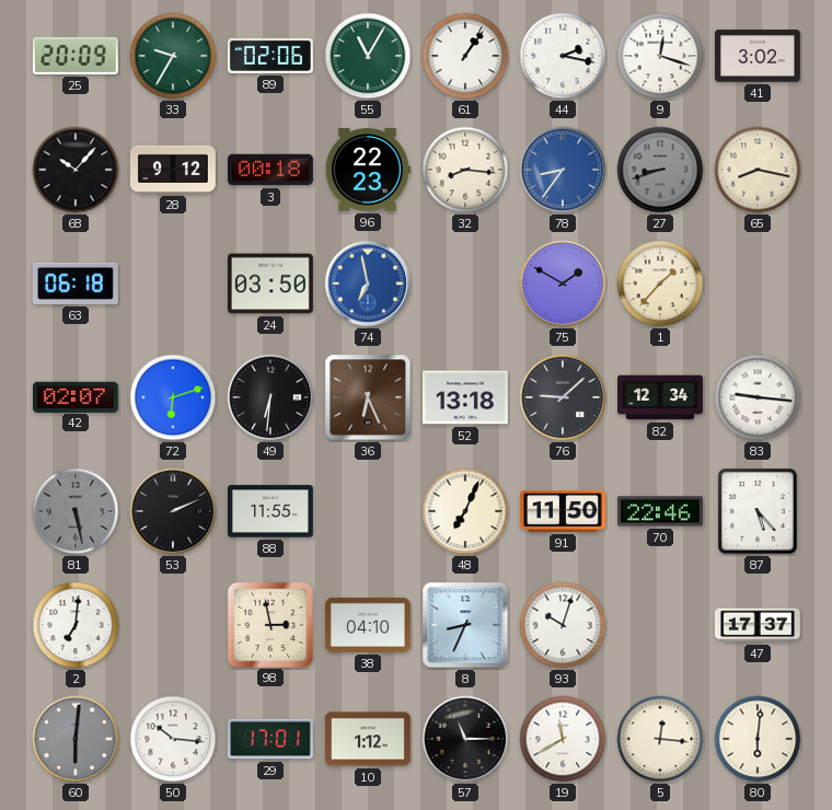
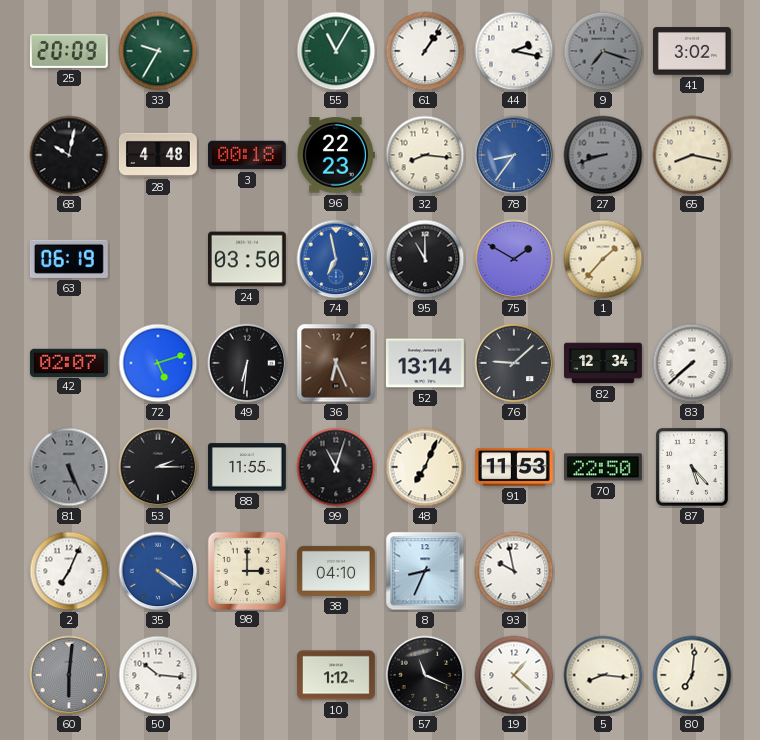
89: 02:06 -> none (270, 56)
9: 12:18 -> 7:18 (603, 51)
9 dial: white -> grey (603, 51)
68: 10:07 -> 10:02 (69, 155)
28: 9:12 -> 4:48 (158, 155)
63: 06:18 -> 06:19 (69, 259)
95: none -> 11:00 (425, 259)
72: 6:12 -> 5:12 (158, 363)
52: 13:18 -> 13:14 (425, 363)
83: 9:16 -> 7:38 (692, 363)
81: 5:28 -> 5:26 (69, 467)
53: 2:11 -> 2:15 (158, 467)
99: none -> 11:03 (336, 467)
91: 11:50 -> 11:53 (514, 467)
70: 22:46 -> 22:50 (603, 467)
2: 7:01 -> 7:04 (69, 571)
35: none -> 4:21 (158, 571)
98: 2:58 -> 3:00 (246, 570)
93: 10:03 -> 9:58 (514, 571)
47: 17:37 -> none (758, 625)
29: 17:01 -> none (270, 739)
57: 11:15 -> 11:19 (425, 675)
19: 11:40 -> 1:22 (514, 675)
5: 12:16 -> 8:16 (603, 675)
80: 6:01 -> 7:01 (692, 675)
